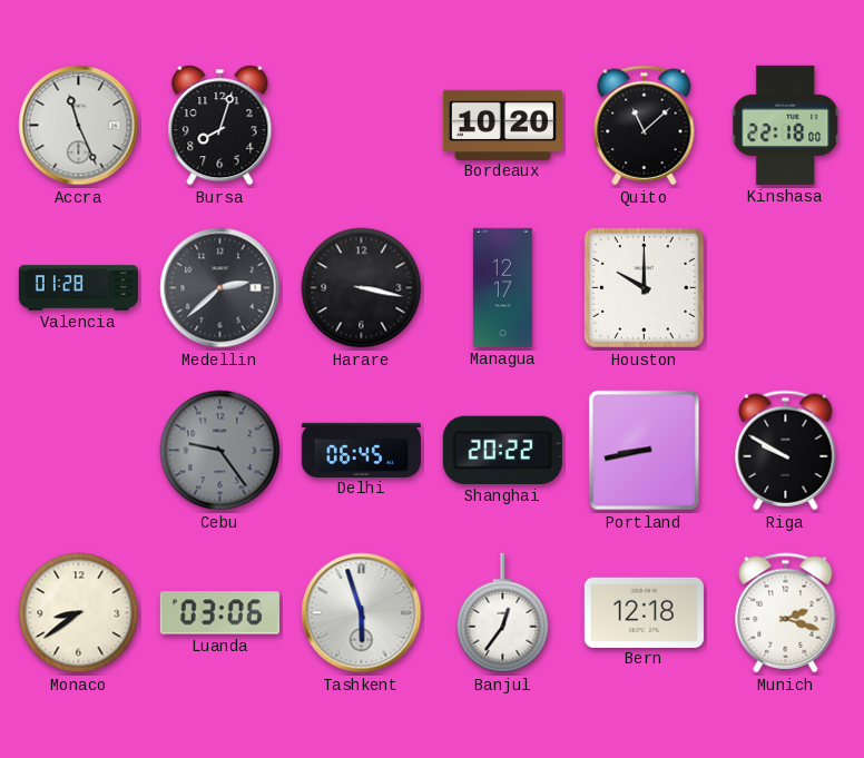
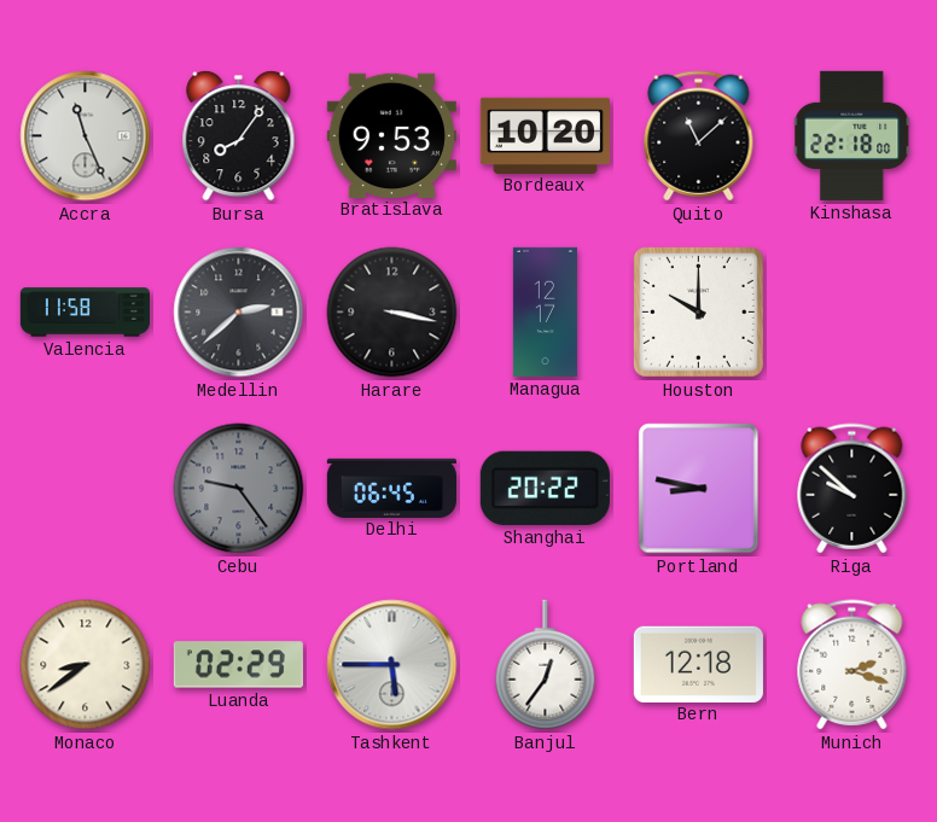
Bursa: 8:03 -> 8:06 (239, 136)
Bratislava: none -> 9:53 (391, 135)
Valencia: 01:28 -> 11:58 (85, 313)
Portland: 8:43 -> 8:47 (699, 489)
Riga: 9:50 -> 9:52 (852, 489)
Luanda: 03:06 -> 02:29 (238, 665)
Tashkent: 5:57 -> 5:45 (392, 665)
